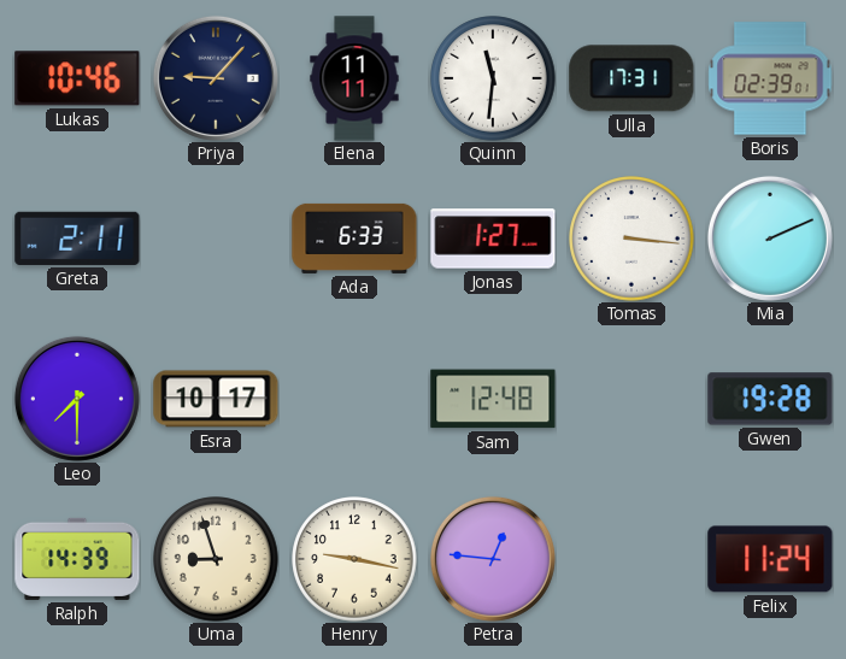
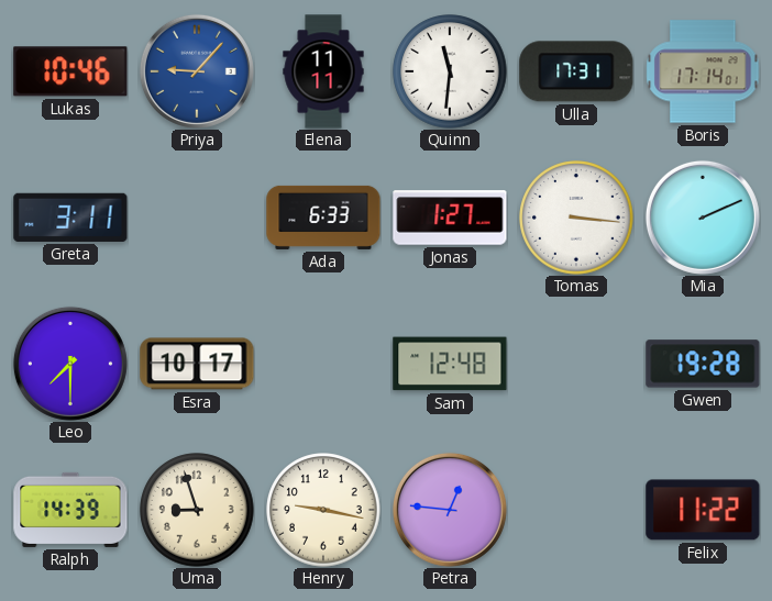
Priya dial: navy -> blue (197, 71)
Boris: 02:39 -> 17:14 (703, 71)
Greta: 2:11 -> 3:11 (70, 218)
Felix: 11:24 -> 11:22 (703, 510)
